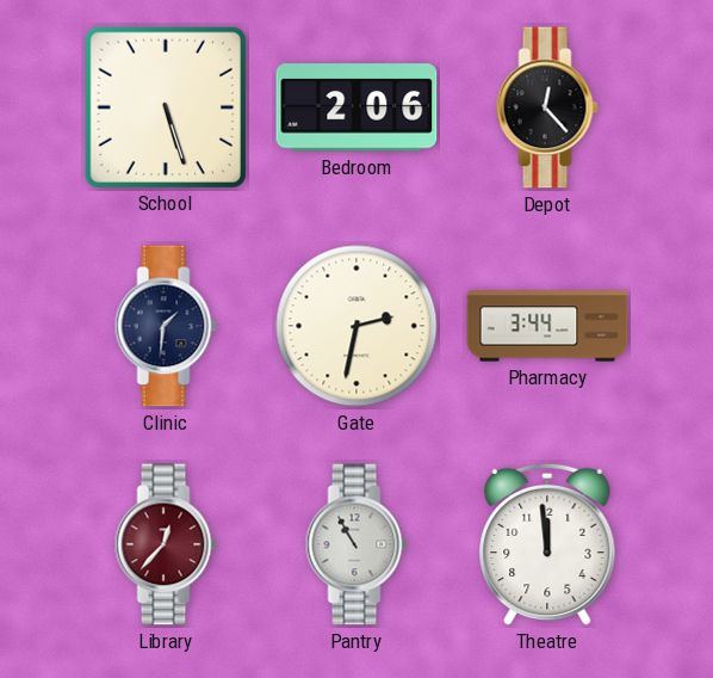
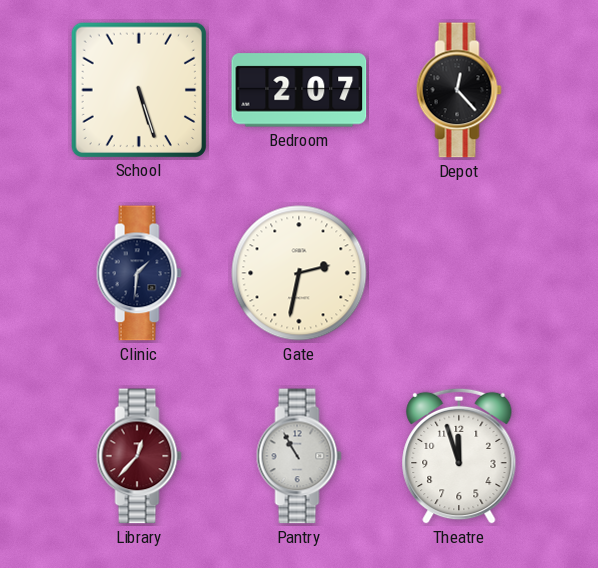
Bedroom: 2:06 -> 2:07 (299, 90)
Pharmacy: 3:44 -> none (547, 326)
Theatre: 11:59 -> 11:57 (459, 456)
